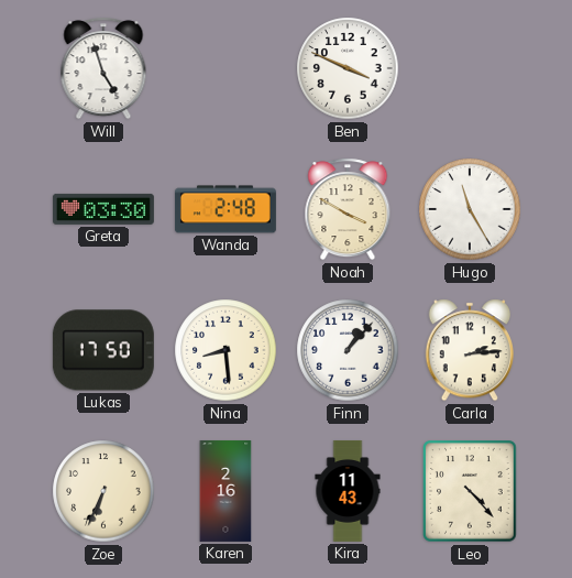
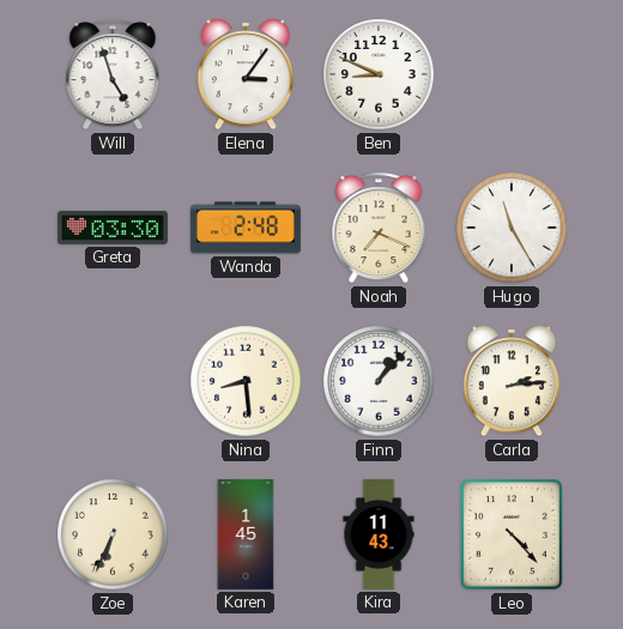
Elena: none -> 3:06 (244, 74)
Ben: 3:49 -> 8:49 (379, 74)
Noah: 3:50 -> 7:19 (379, 228)
Lukas: 17:50 -> none (103, 350)
Karen: 2:16 -> 1:45 (246, 534)
